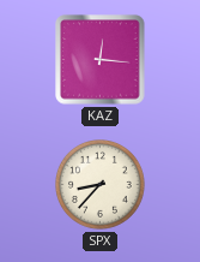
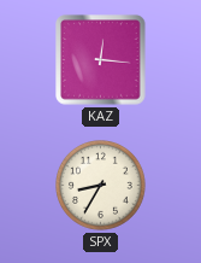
SPX: 8:37 -> 8:35 (101, 186)
